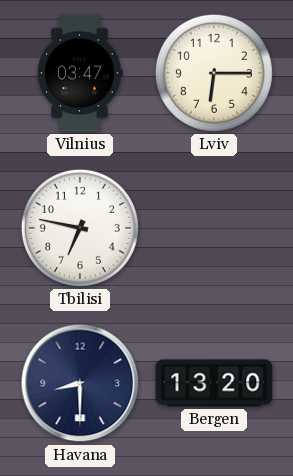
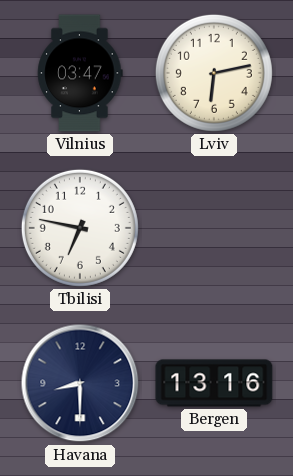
Lviv: 6:15 -> 6:13 (214, 73)
Bergen: 13:20 -> 13:16 (214, 383)
